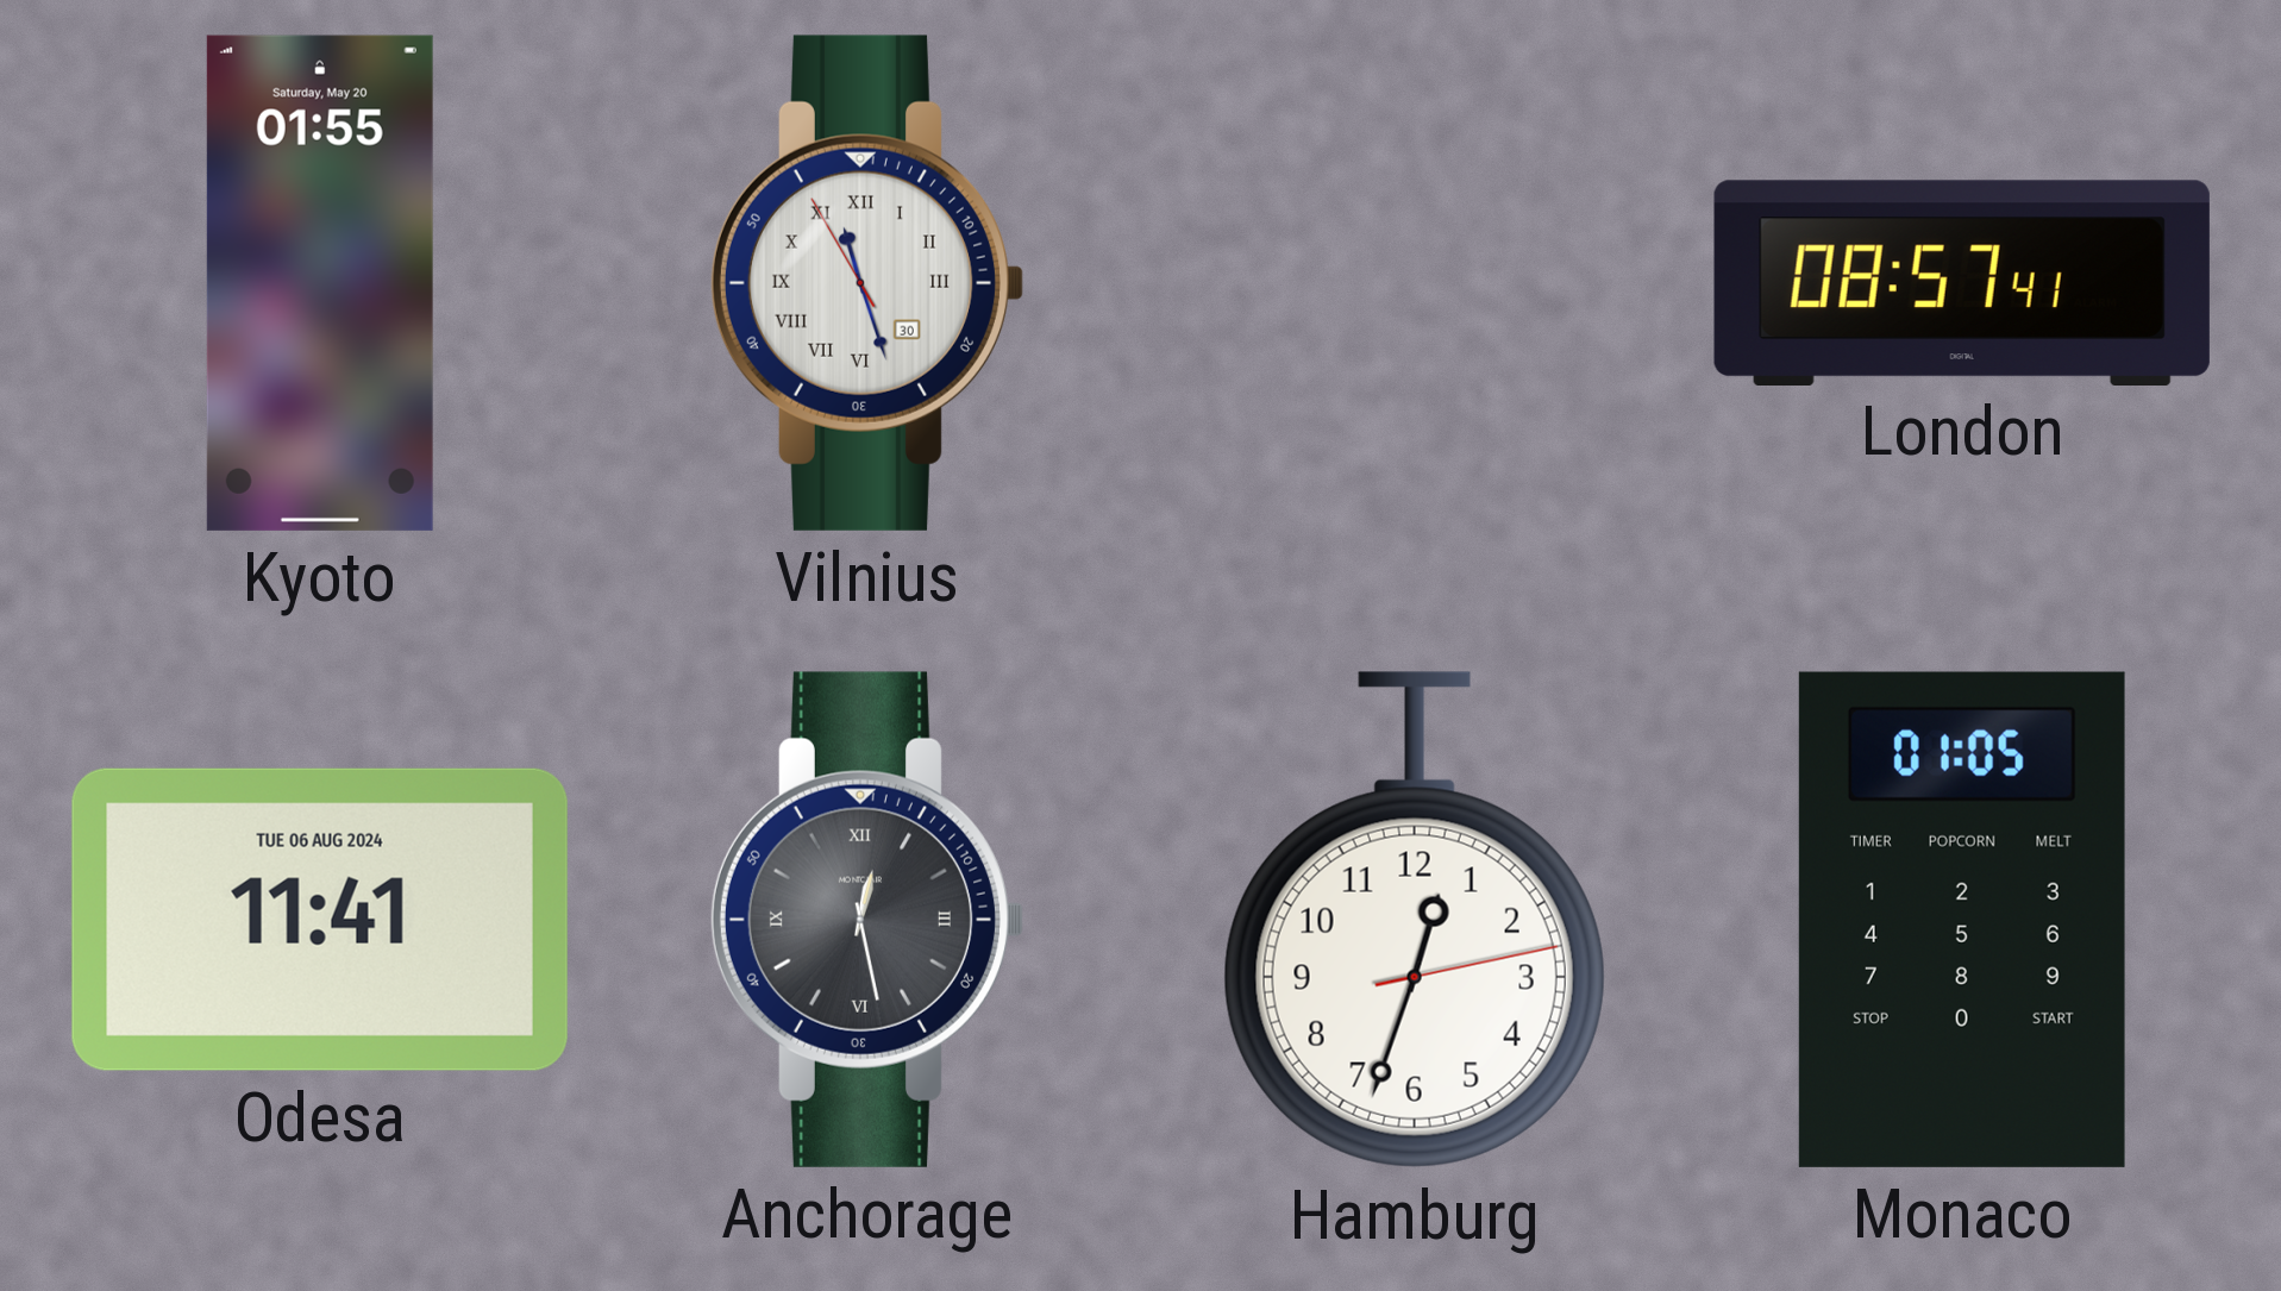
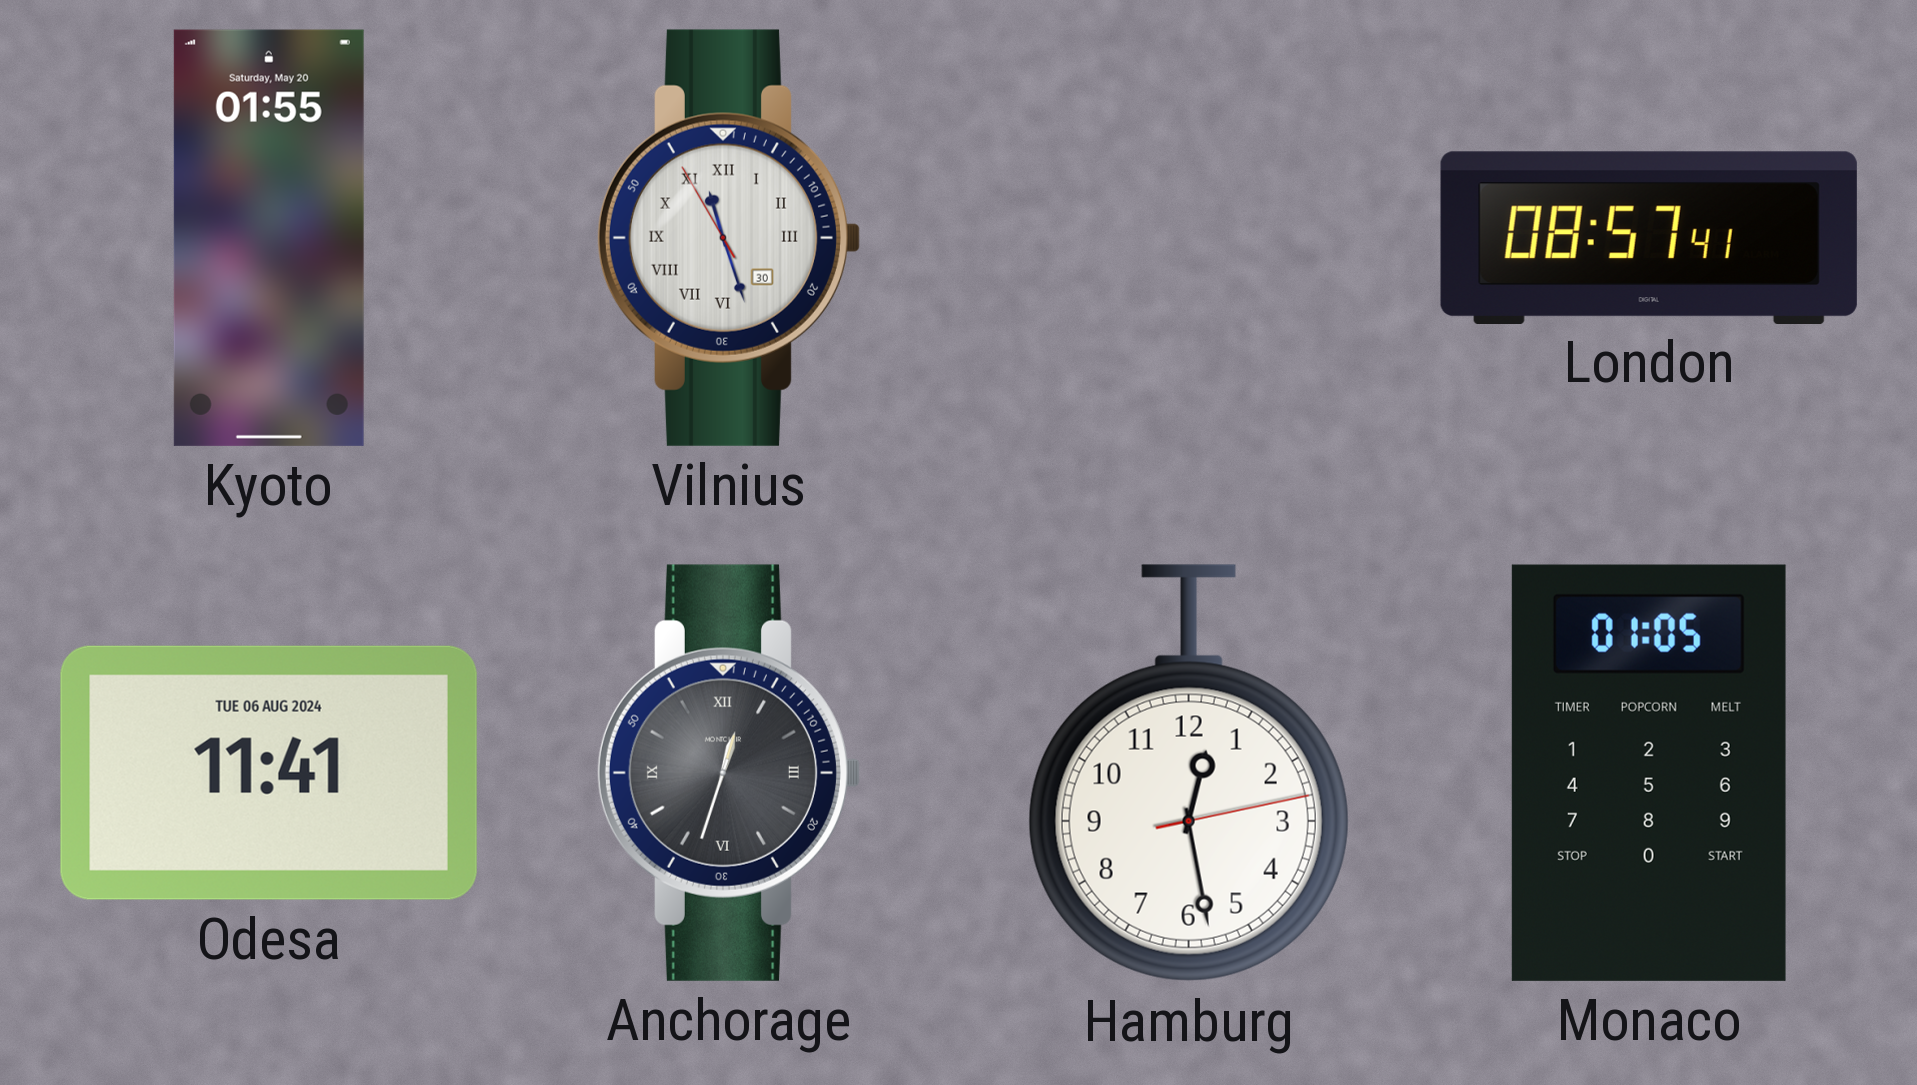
Anchorage: 12:28 -> 12:33 (728, 773)
Hamburg: 12:33 -> 12:28 (1189, 773)
